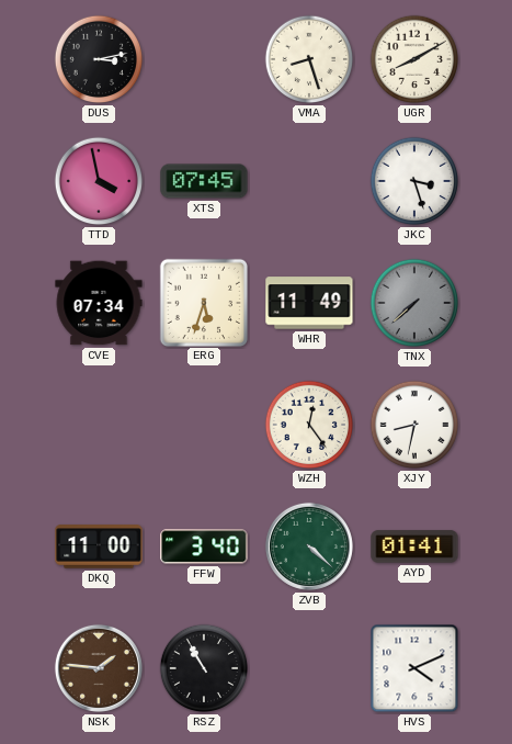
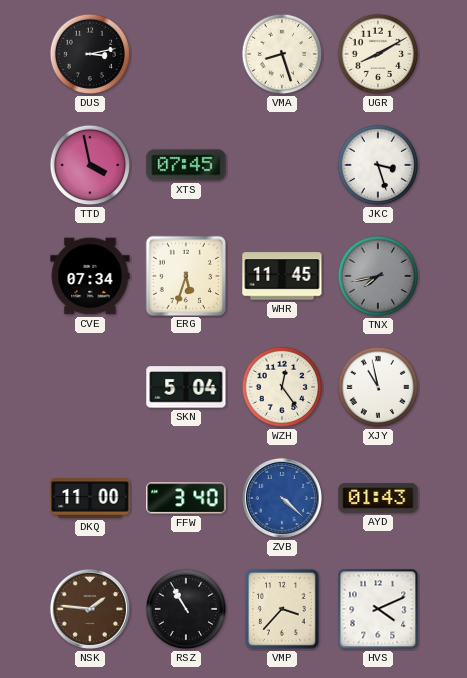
WHR: 11:49 -> 11:45 (282, 276)
TNX: 7:38 -> 7:43 (378, 276)
SKN: none -> 5:04 (186, 387)
XJY: 8:32 -> 10:58 (378, 387)
ZVB dial: green -> blue (282, 498)
AYD: 01:41 -> 01:43 (378, 498)
VMP: none -> 3:37 (282, 609)
